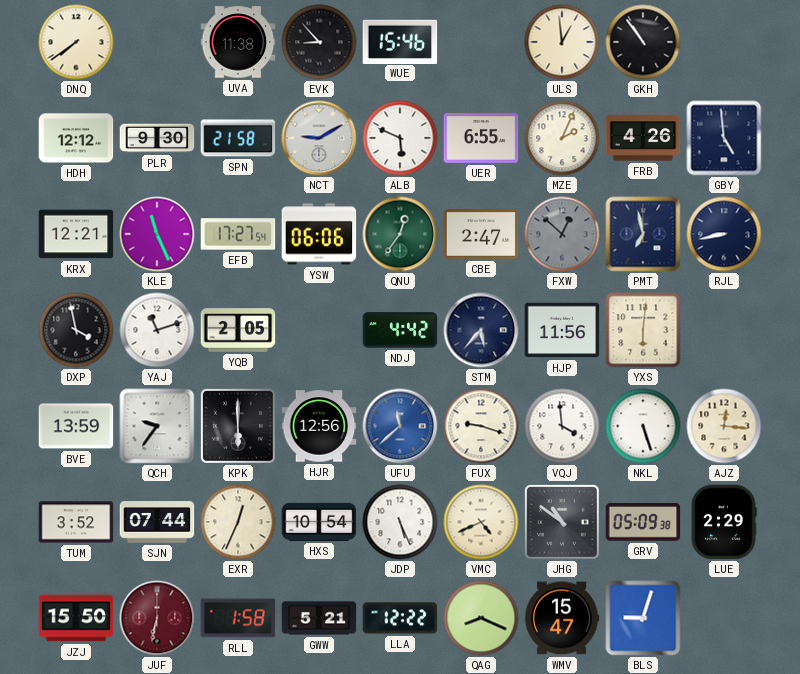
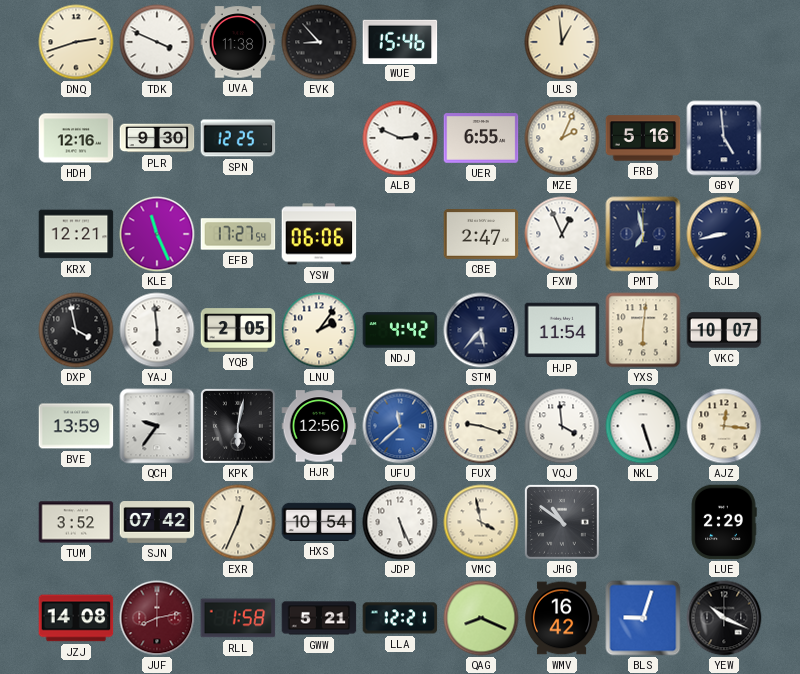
DNQ: 7:39 -> 2:42 (76, 42)
TDK: none -> 3:49 (157, 42)
GKH: 10:54 -> none (643, 42)
HDH: 12:12 -> 12:16 (76, 138)
SPN: 21:58 -> 12:25 (238, 138)
NCT: 9:10 -> none (319, 138)
ALB: 5:49 -> 2:49 (400, 138)
FRB: 4:26 -> 5:16 (643, 138)
QNU: 12:36 -> none (400, 234)
FXW: 12:52 -> 12:56 (562, 234)
FXW dial: grey -> white (562, 234)
YAJ: 11:12 -> 5:59 (157, 330)
LNU: none -> 2:06 (319, 330)
HJP: 11:56 -> 11:54 (562, 330)
VKC: none -> 10:07 (724, 330)
KPK: 6:00 -> 6:02 (238, 426)
SJN: 07:44 -> 07:42 (157, 522)
VMC: 4:41 -> 3:58 (481, 522)
GRV: 05:09 -> none (643, 522)
JZJ: 15:50 -> 14:08 (76, 618)
JUF: 6:32 -> 8:13 (157, 618)
LLA: 12:22 -> 12:21 (400, 618)
WMV: 15:47 -> 16:42 (562, 618)
YEW: none -> 10:19 (724, 618)
